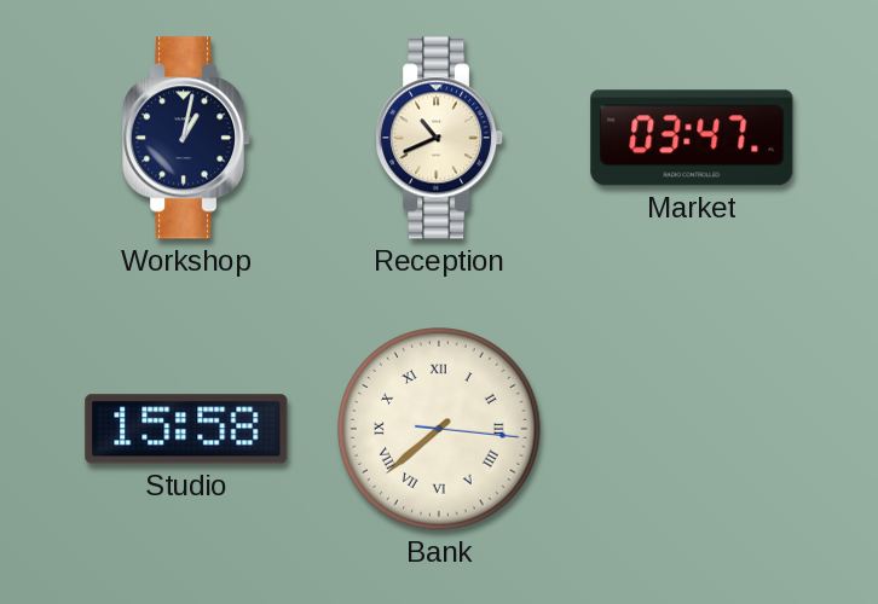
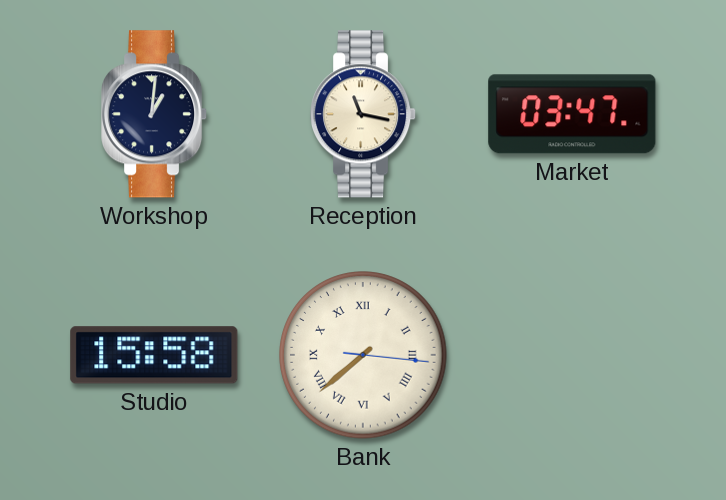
Workshop: 1:02 -> 1:01 (155, 114)
Reception: 10:41 -> 11:17 (364, 114)
